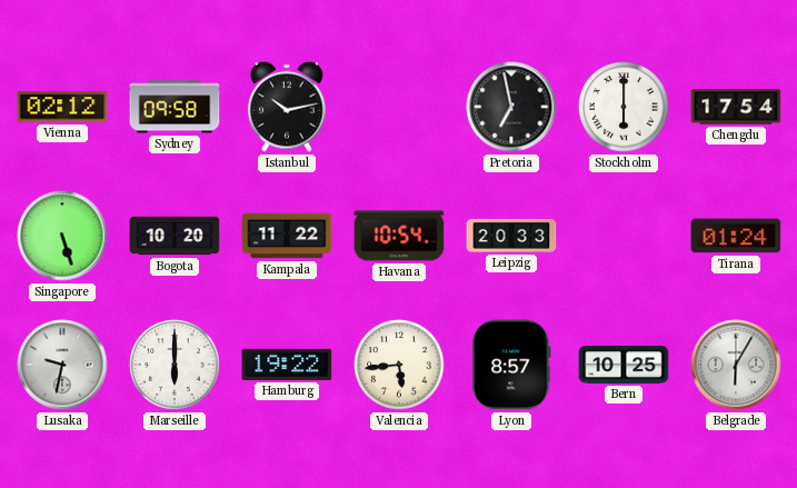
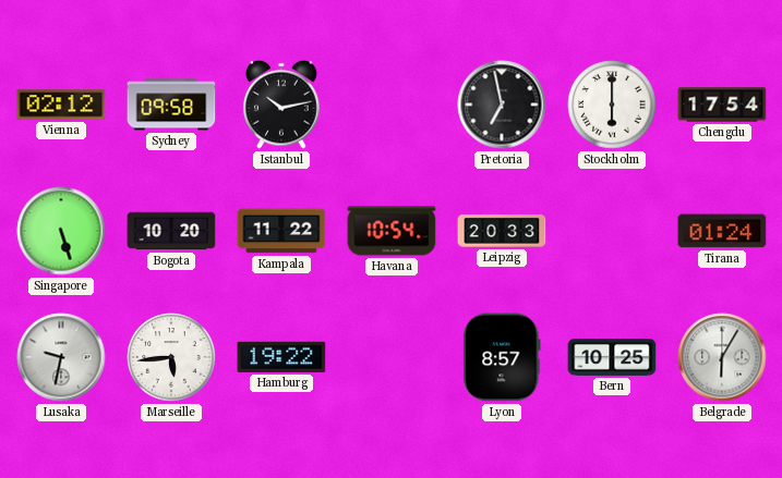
Marseille: 6:00 -> 5:44 (171, 357)
Valencia: 5:44 -> none (399, 365)
